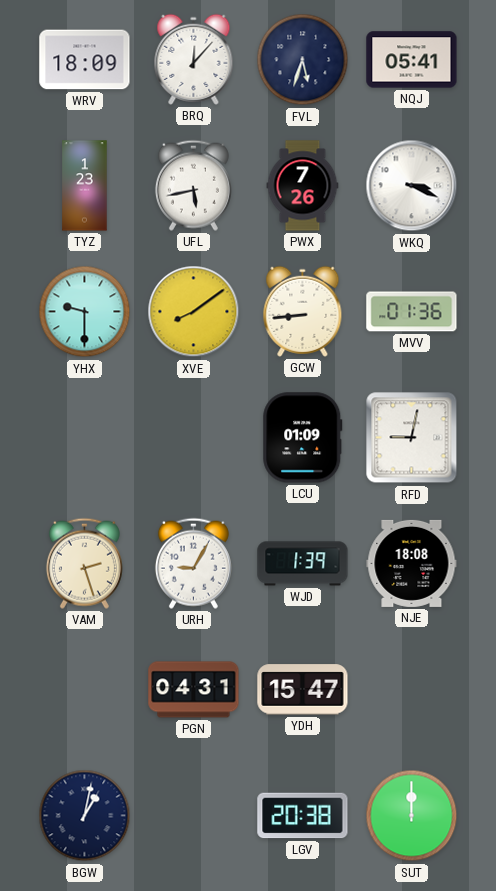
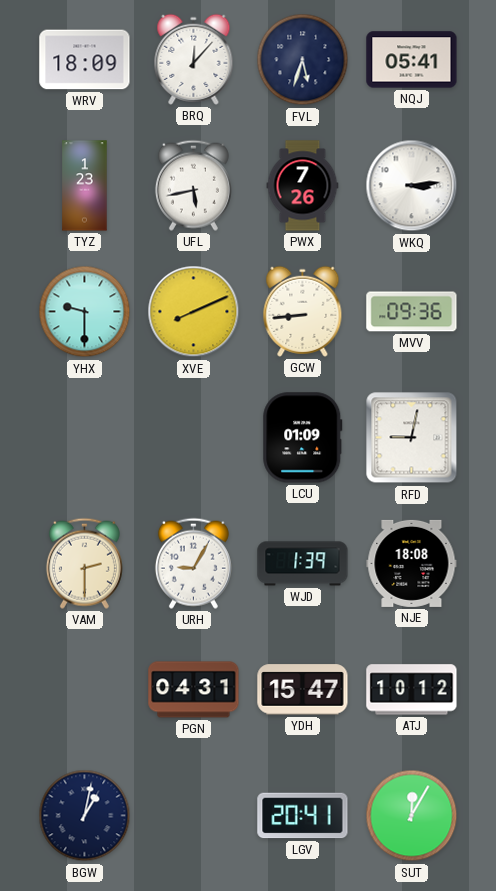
WKQ: 3:19 -> 3:14 (412, 186)
XVE: 8:09 -> 8:11 (194, 312)
MVV: 01:36 -> 09:36 (412, 312)
VAM: 2:27 -> 2:30 (84, 563)
ATJ: none -> 10:12 (412, 690)
LGV: 20:38 -> 20:41 (303, 816)
SUT: 12:00 -> 12:05 (412, 816)
